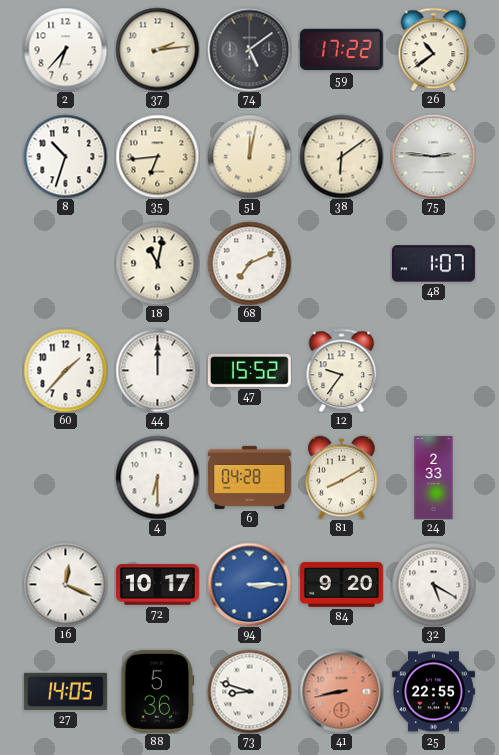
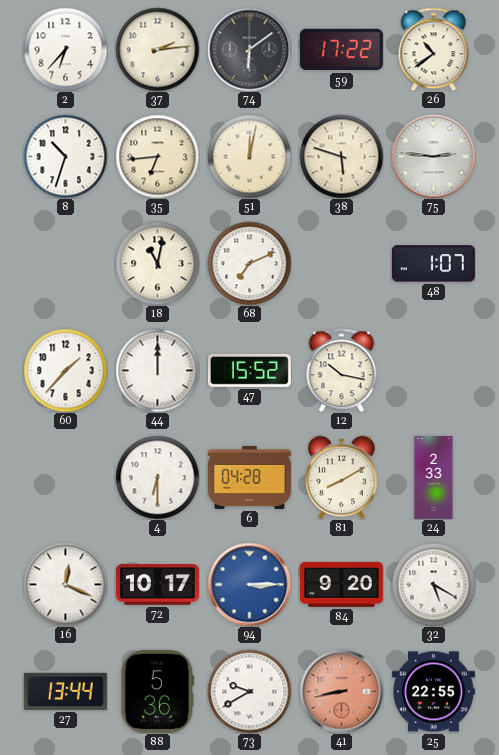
74: 5:09 -> 6:09 (249, 49)
38: 6:09 -> 5:48 (341, 156)
12: 9:36 -> 10:17 (342, 370)
27: 14:05 -> 13:44 (65, 691)
73: 8:48 -> 9:40 (249, 691)
